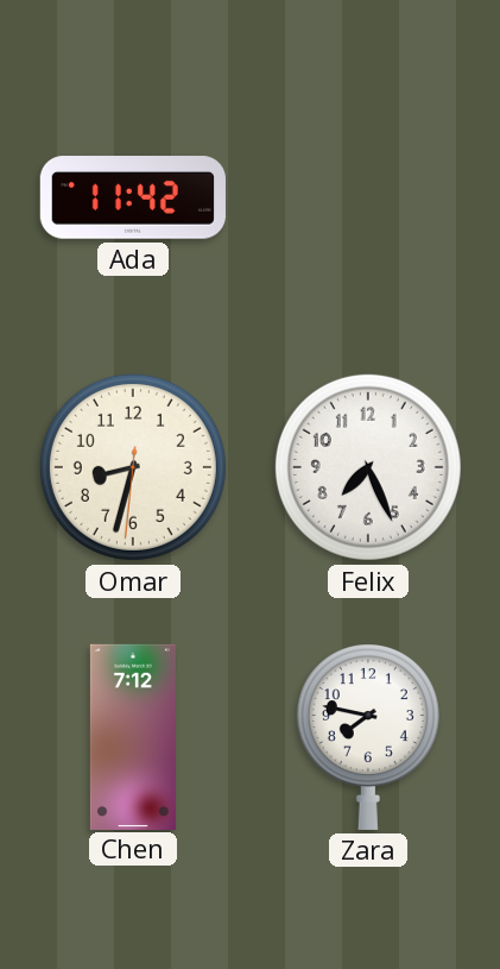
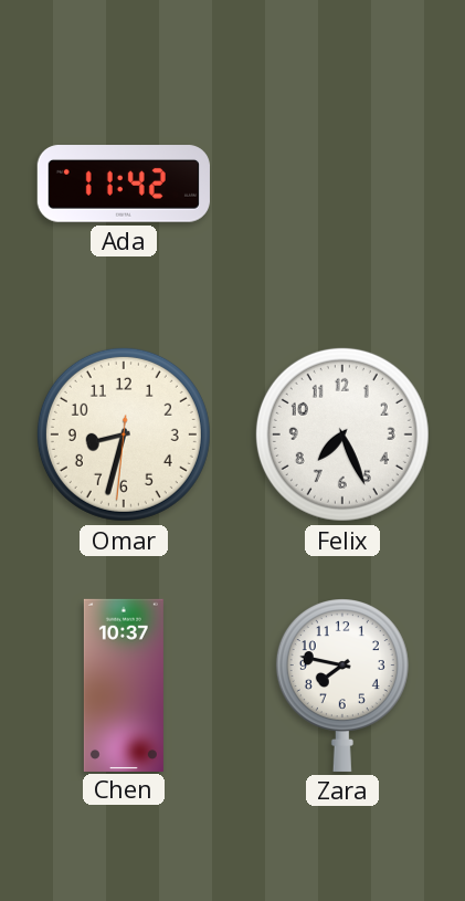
Chen: 7:12 -> 10:37 (124, 684)
